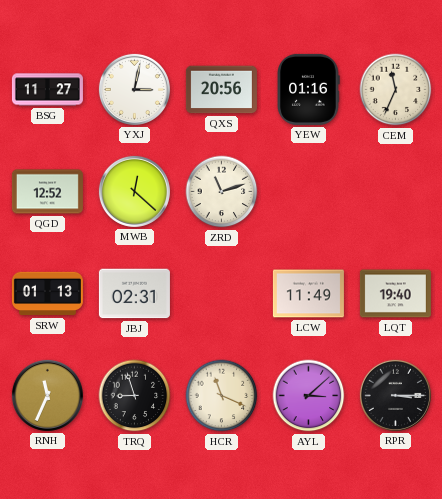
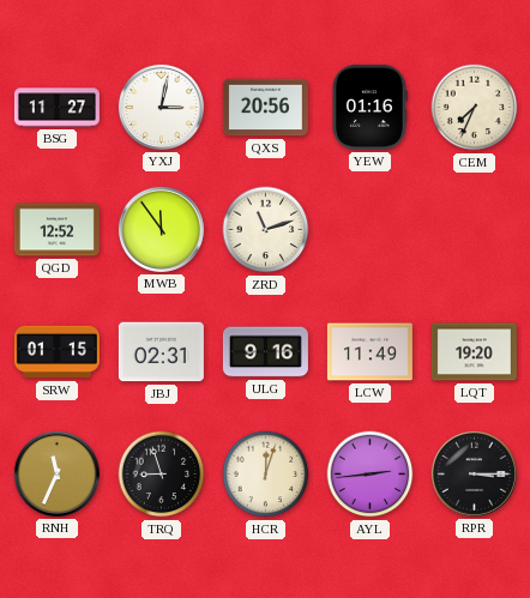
CEM: 11:34 -> 7:34 (475, 108)
MWB: 12:22 -> 11:54 (161, 229)
SRW: 01:13 -> 01:15 (56, 352)
ULG: none -> 9:16 (265, 352)
LQT: 19:40 -> 19:20 (474, 352)
HCR: 11:19 -> 12:03 (266, 475)
AYL: 3:08 -> 2:44 (371, 475)
